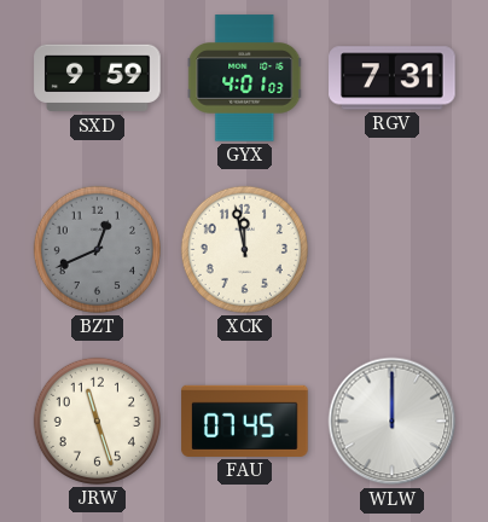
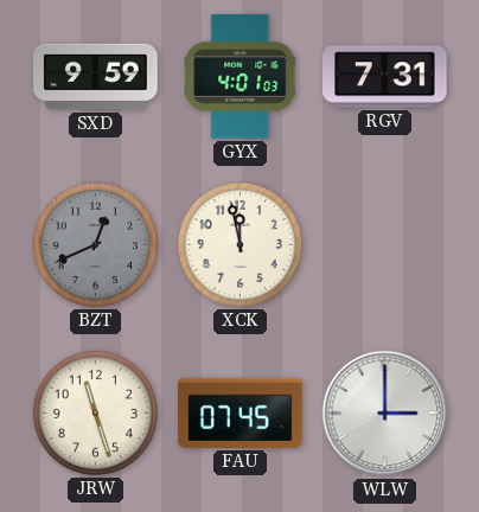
WLW: 12:00 -> 3:00 (385, 414)
